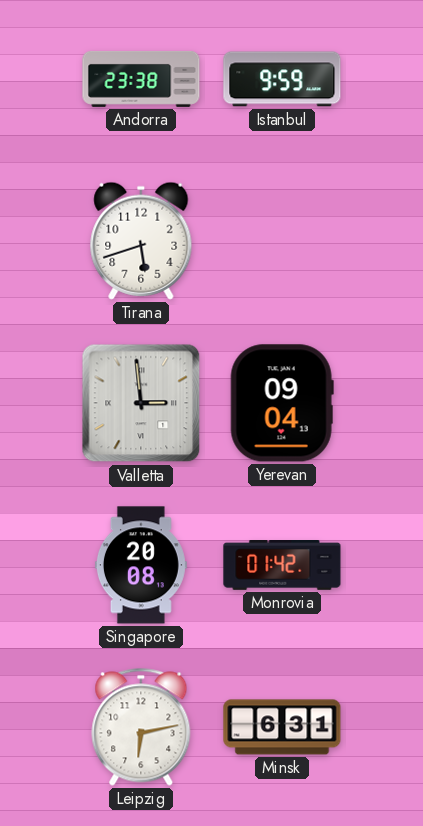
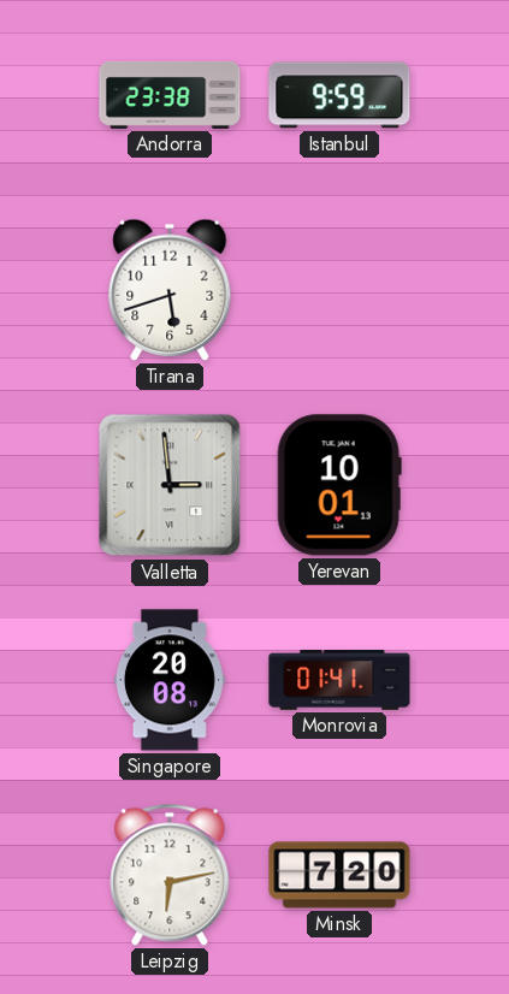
Yerevan: 09:04 -> 10:01 (339, 485)
Monrovia: 01:42 -> 01:41 (339, 681)
Minsk: 6:31 -> 7:20 (339, 875)
